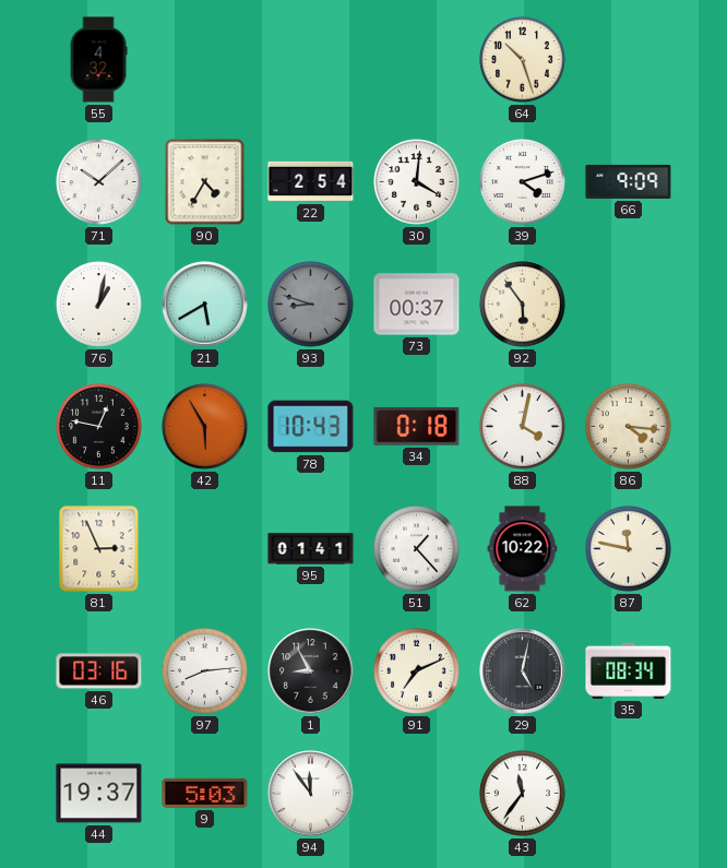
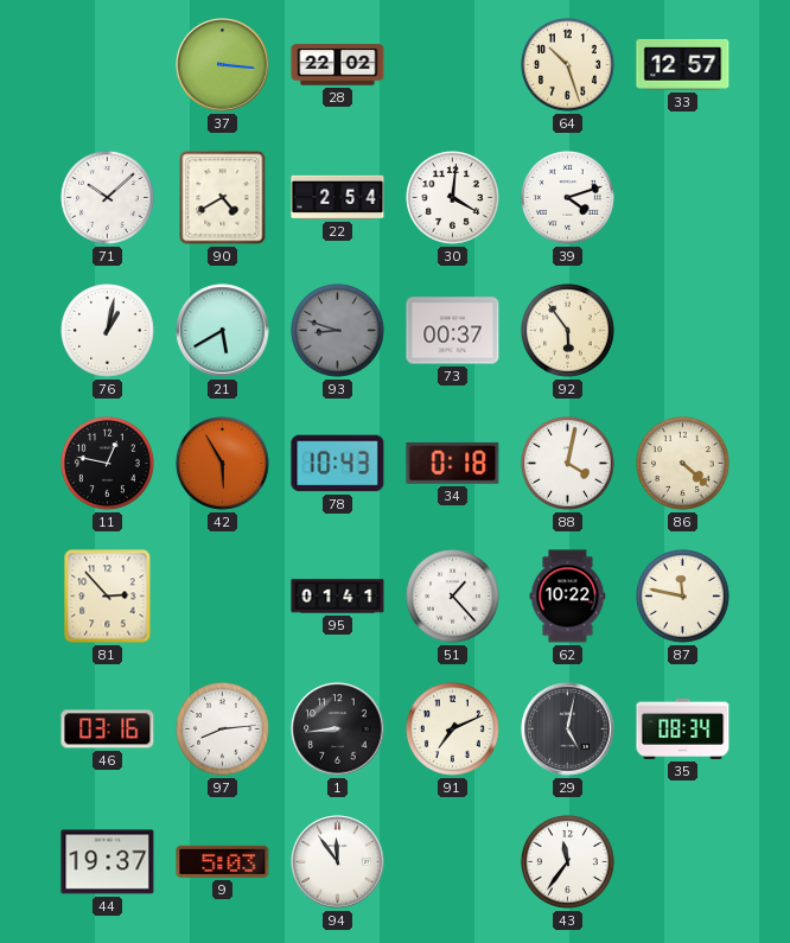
55: 4:32 -> none (98, 60)
37: none -> 3:16 (223, 65)
28: none -> 22:02 (338, 65)
33: none -> 12:57 (683, 65)
90: 4:35 -> 4:40 (223, 198)
66: 9:09 -> none (629, 181)
86: 4:16 -> 4:22 (683, 464)
81: 2:56 -> 2:53 (108, 597)
1: 8:55 -> 8:44 (338, 729)
